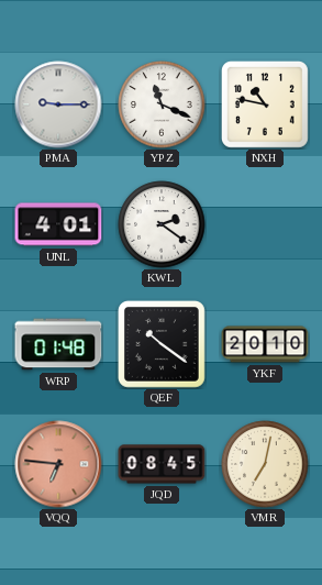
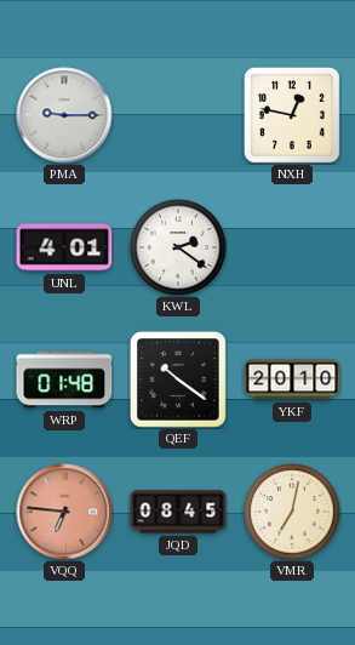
YPZ: 11:19 -> none (162, 104)
NXH: 10:47 -> 12:47 (292, 115)
